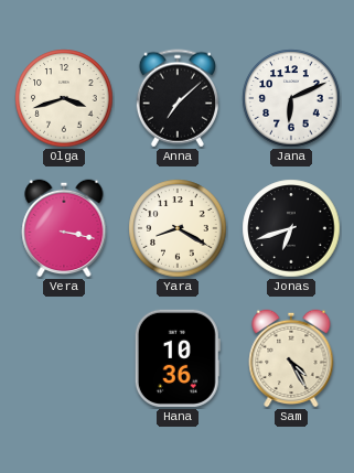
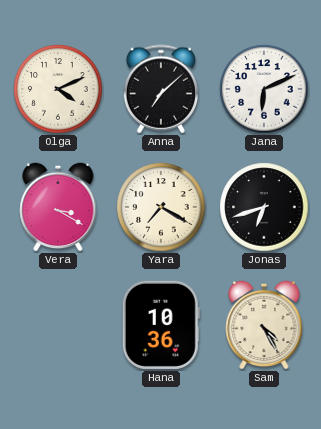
Olga: 3:42 -> 4:11 (58, 89)
Vera: 3:17 -> 3:20 (58, 207)
Yara: 8:20 -> 7:20 (161, 207)
